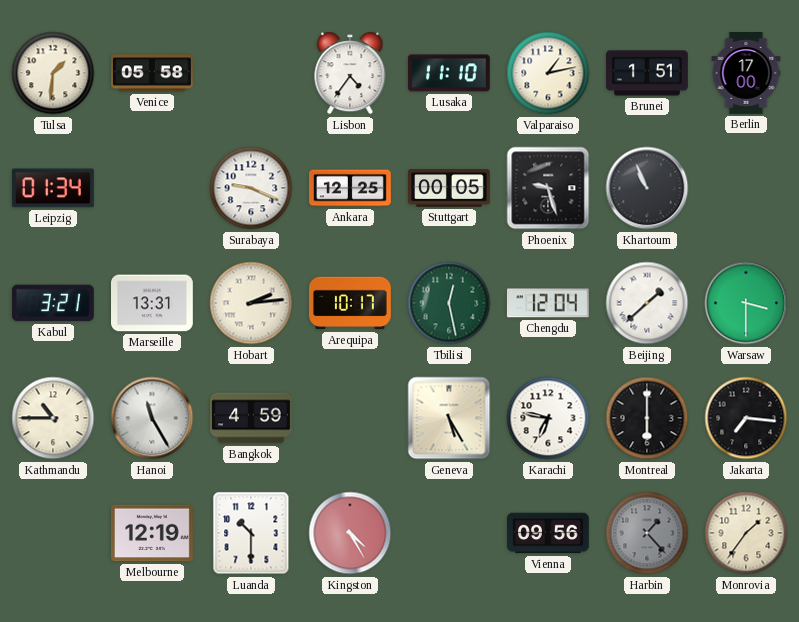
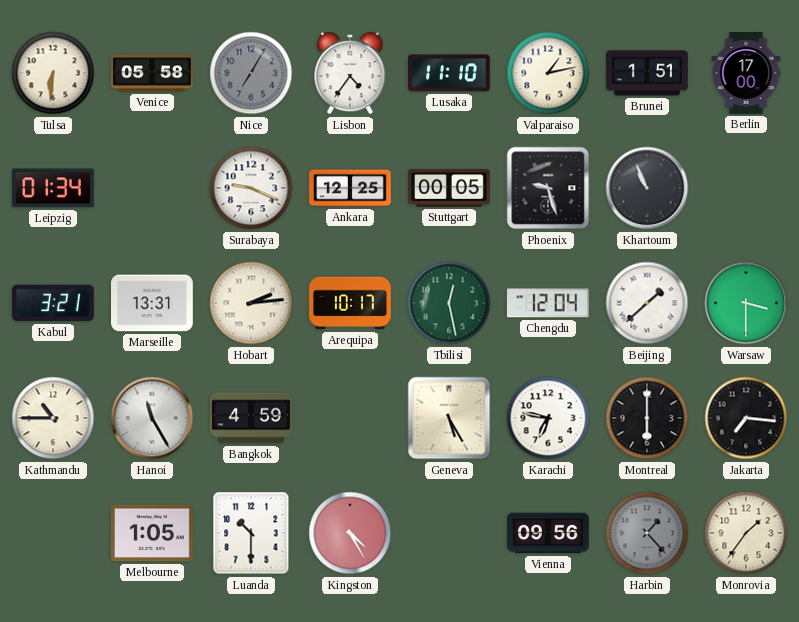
Tulsa: 1:31 -> 6:31 (53, 73)
Nice: none -> 7:05 (251, 73)
Melbourne: 12:19 -> 1:05 (153, 533)
